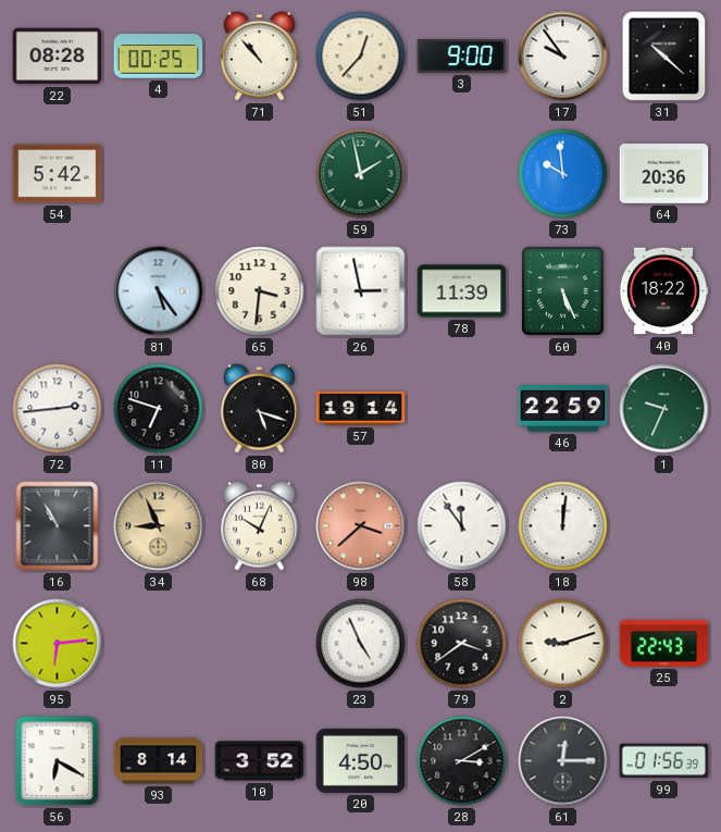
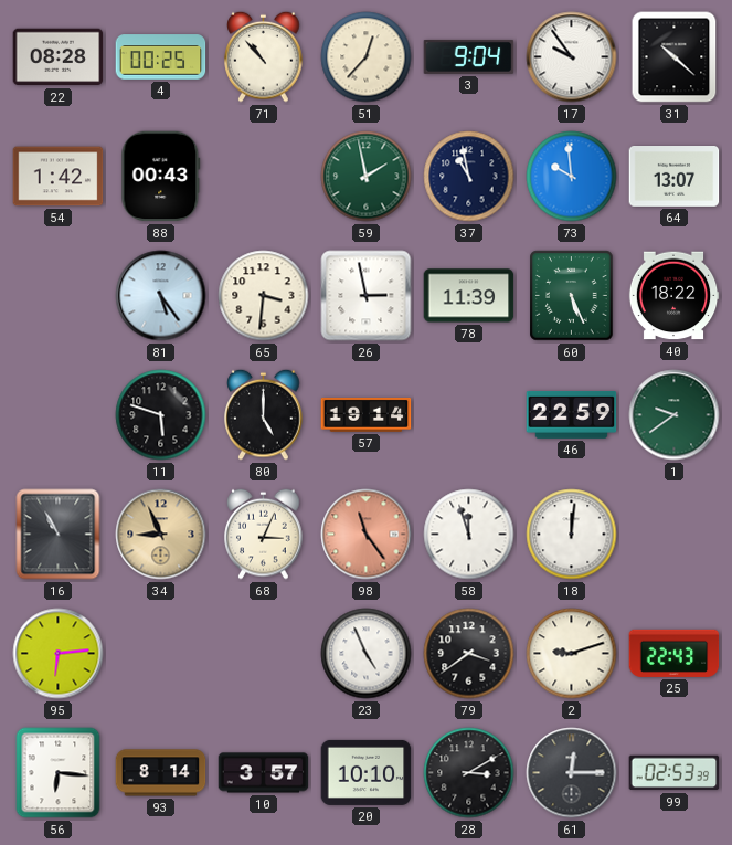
3: 9:00 -> 9:04 (469, 57)
54: 5:42 -> 1:42 (59, 177)
88: none -> 00:43 (161, 177)
37: none -> 10:58 (469, 177)
64: 20:36 -> 13:07 (675, 177)
72: 2:44 -> none (58, 409)
11: 6:48 -> 5:48 (161, 415)
80: 5:18 -> 5:00 (264, 414)
1: 9:34 -> 9:39 (675, 415)
68: 10:04 -> 3:04 (264, 534)
98: 3:38 -> 11:24 (367, 535)
58: 11:54 -> 11:57 (469, 535)
56: 6:20 -> 6:16 (59, 773)
10: 3:52 -> 3:57 (264, 773)
20: 4:50 -> 10:10 (367, 772)
99: 01:56 -> 02:53 (675, 773)
